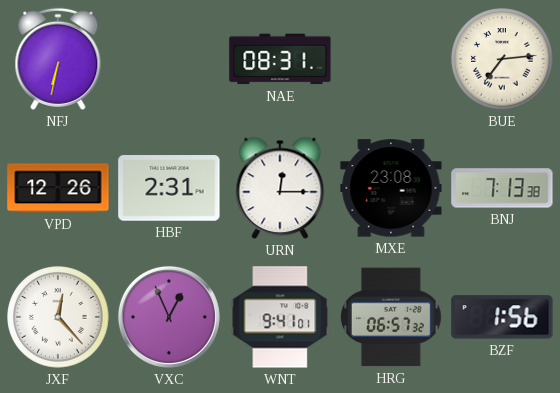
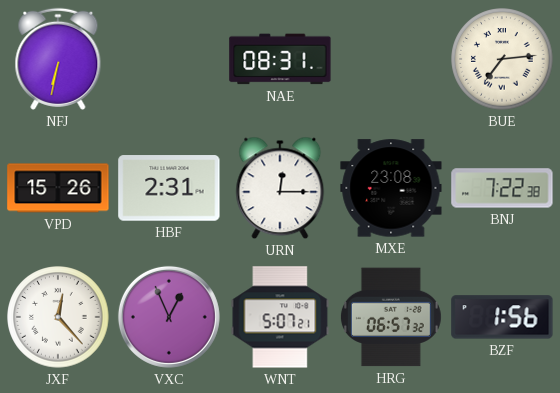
VPD: 12:26 -> 15:26 (58, 188)
BNJ: 7:13 -> 7:22 (502, 188)
WNT: 9:41 -> 5:07 (280, 317)
